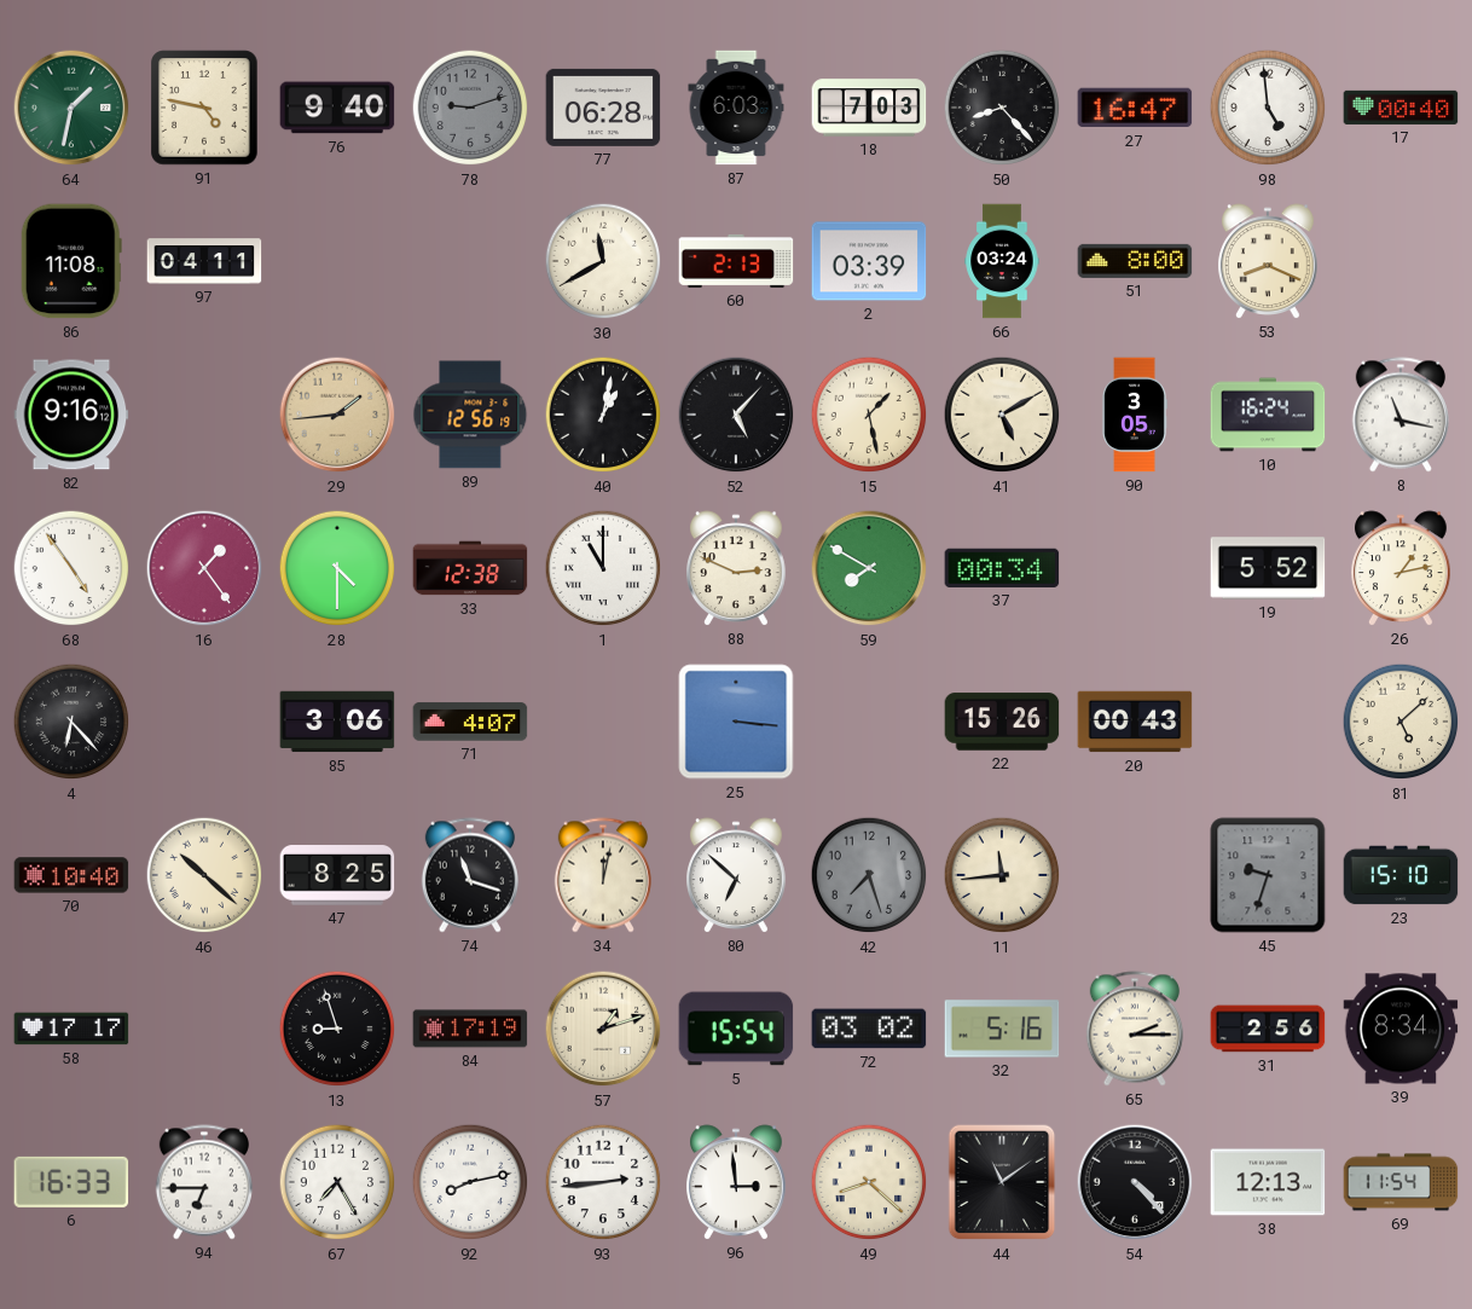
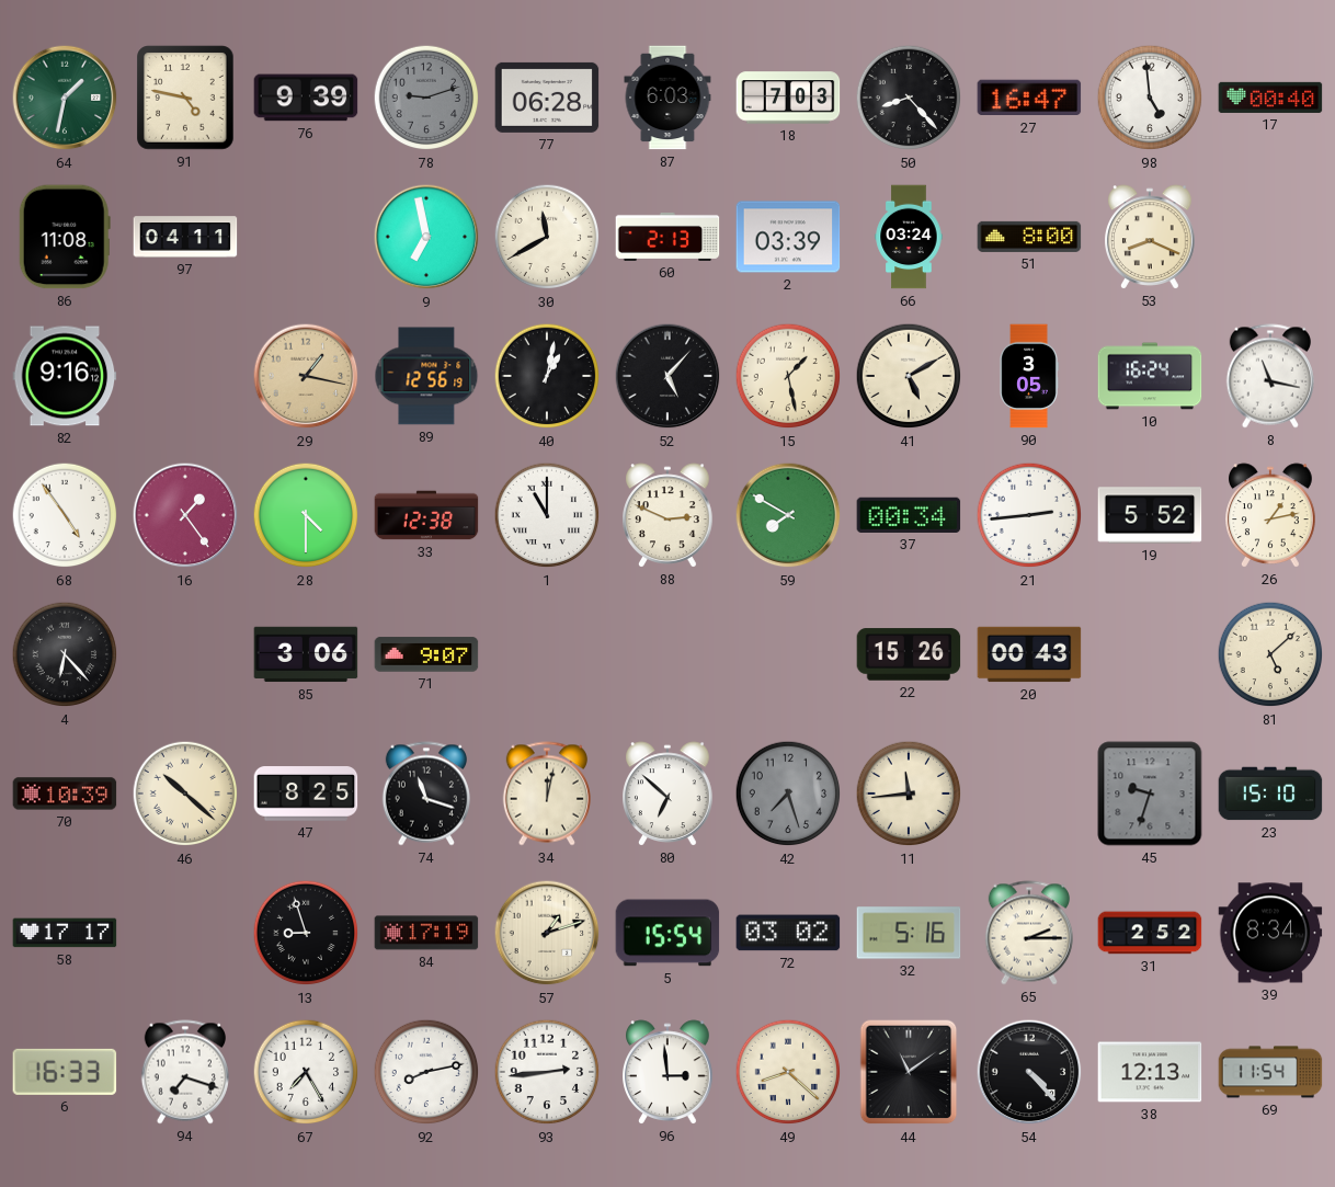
76: 9:40 -> 9:39 (306, 98)
9: none -> 6:58 (426, 237)
29: 1:44 -> 1:17 (306, 376)
21: none -> 2:44 (1029, 515)
71: 4:07 -> 9:07 (426, 654)
25: 3:16 -> none (736, 722)
70: 10:40 -> 10:39 (65, 794)
31: 2:56 -> 2:52 (1150, 933)
94: 6:45 -> 7:18 (185, 1072)
